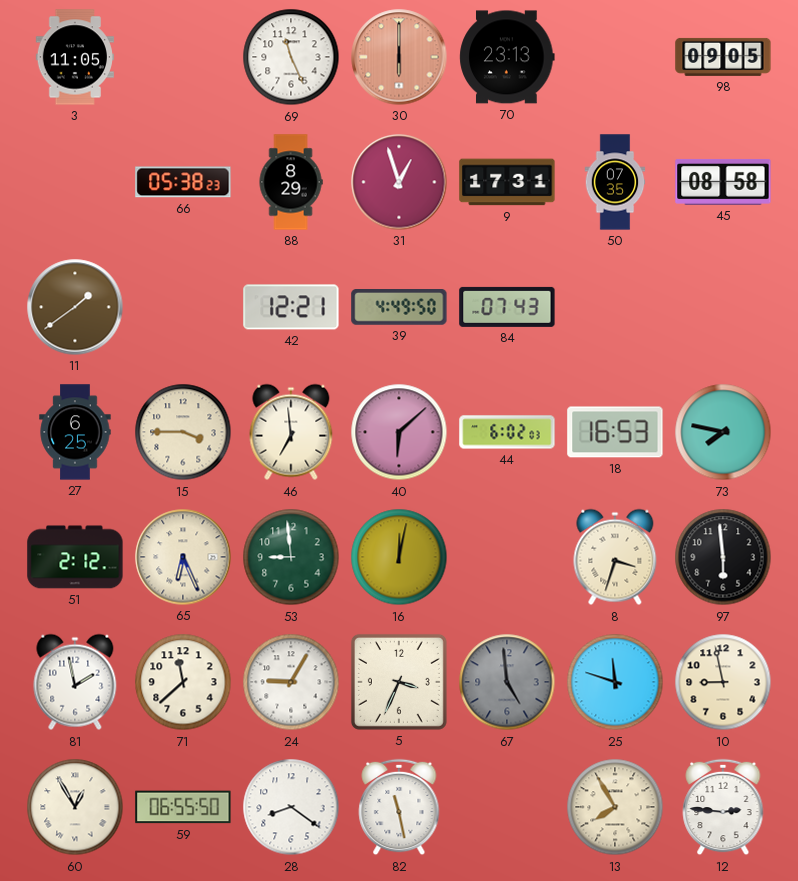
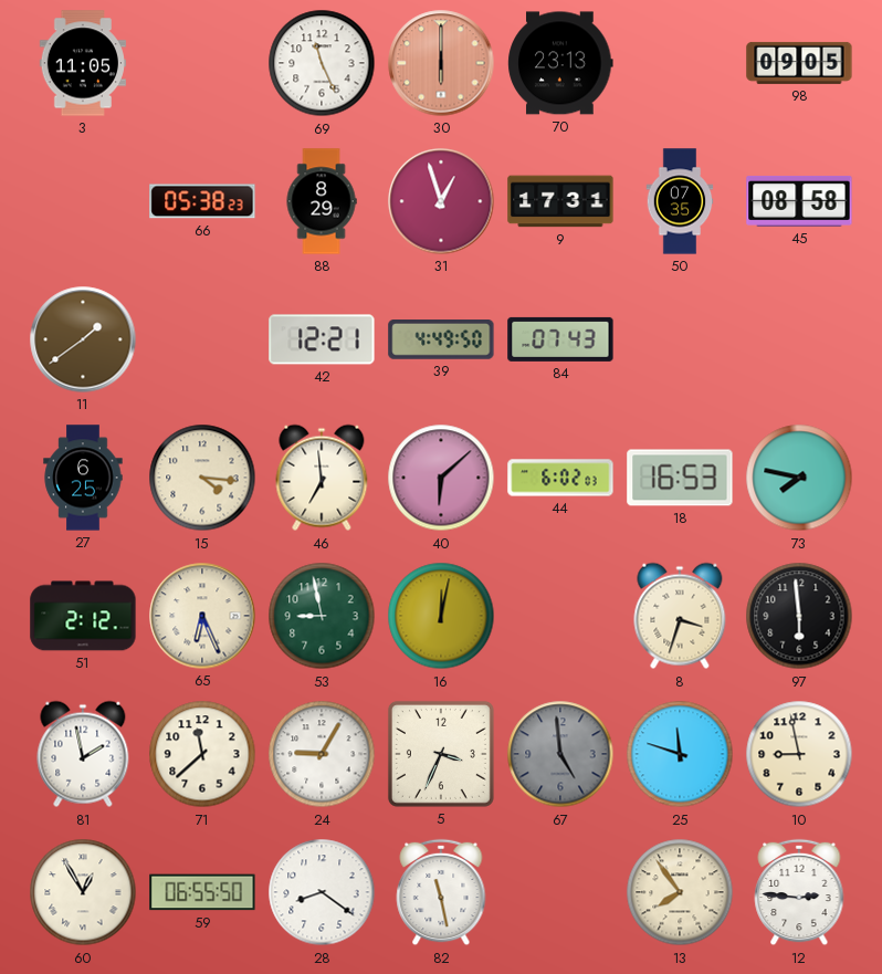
15: 3:45 -> 4:16 (202, 478)
53: 8:59 -> 8:58 (322, 616)
13: 7:55 -> 7:54 (680, 892)
